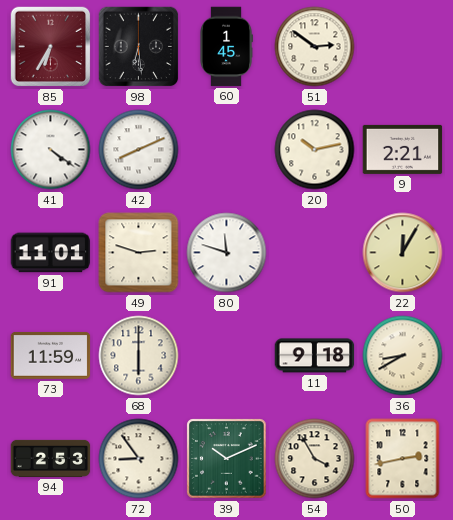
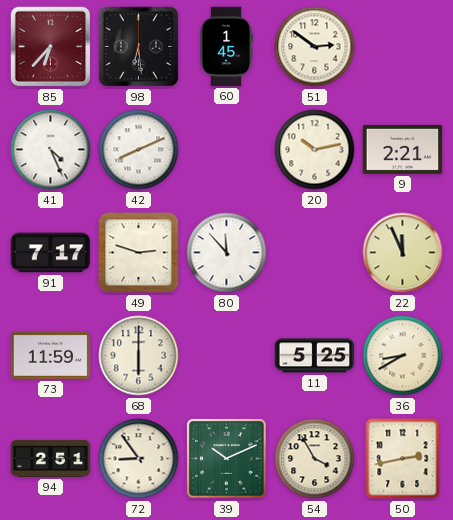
85: 6:35 -> 6:37 (51, 47)
41: 4:21 -> 4:26 (51, 150)
91: 11:01 -> 7:17 (51, 253)
80: 11:48 -> 11:53 (227, 253)
22: 12:05 -> 11:56 (403, 253)
11: 9:18 -> 5:25 (315, 356)
94: 2:53 -> 2:51 (51, 458)
